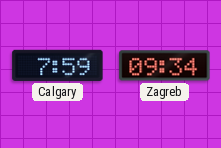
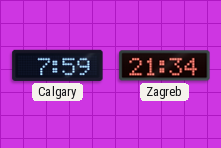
Zagreb: 09:34 -> 21:34 (165, 66)
